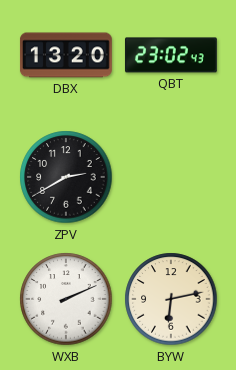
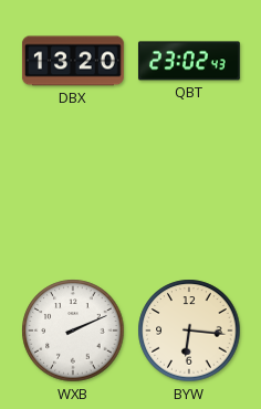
ZPV: 2:40 -> none (66, 177)
BYW: 6:13 -> 6:16 (189, 331)
